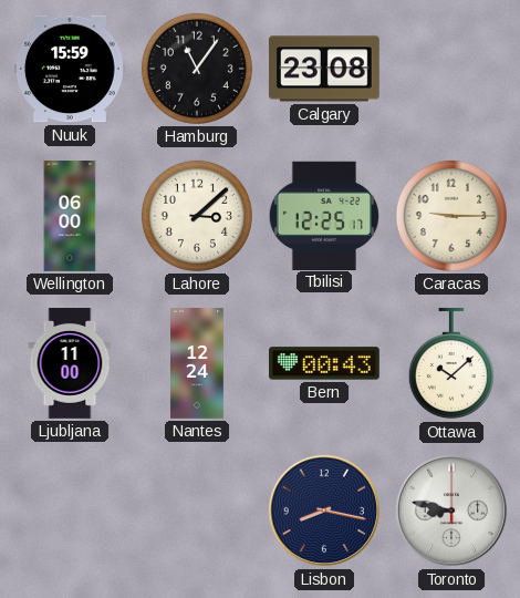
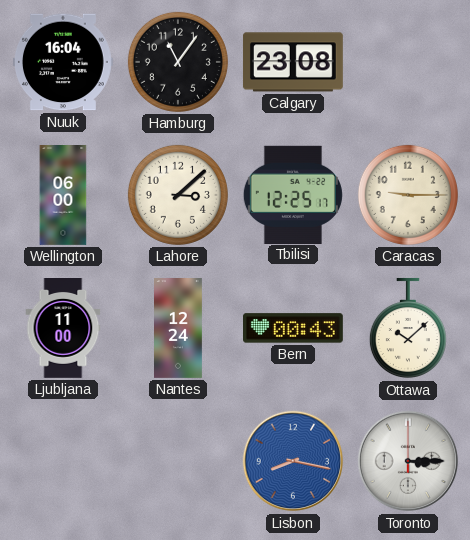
Nuuk: 15:59 -> 16:04 (63, 62)
Lisbon dial: navy -> blue (293, 461)
Toronto: 8:47 -> 3:15 (408, 461)
